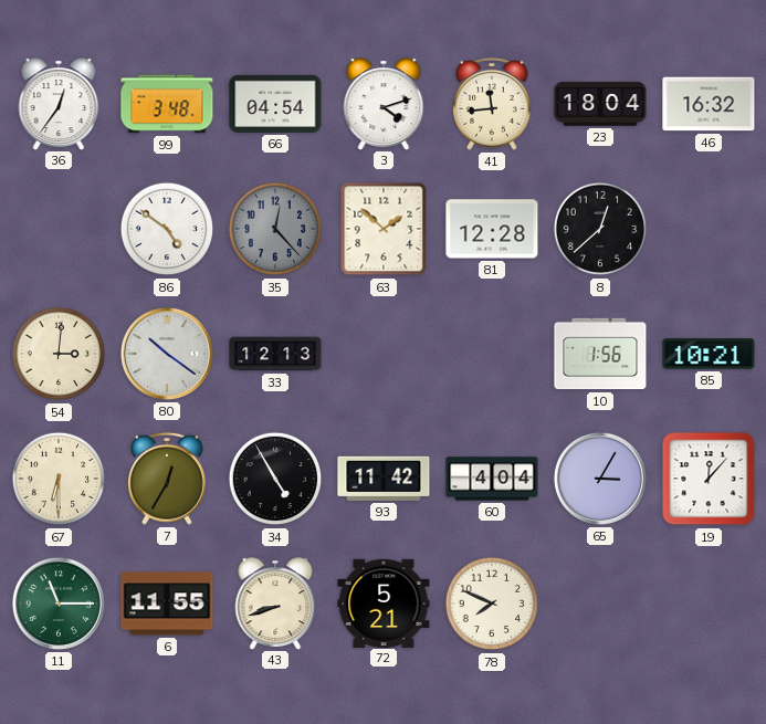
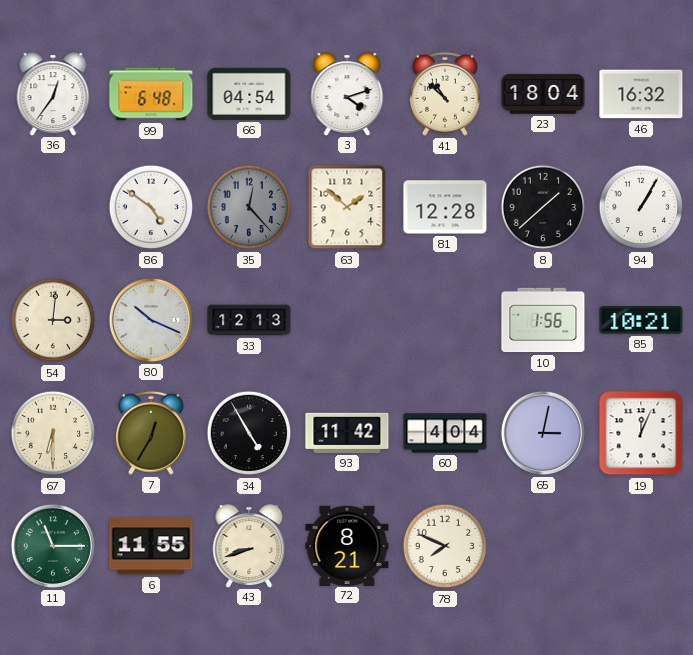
99: 3:48 -> 6:48 (151, 94)
41: 11:44 -> 10:52 (445, 94)
8: 12:38 -> 1:38 (543, 207)
94: none -> 1:05 (641, 207)
80: 10:21 -> 10:19 (151, 320)
65: 3:05 -> 3:02 (543, 433)
19: 12:07 -> 12:04 (641, 433)
72: 5:21 -> 8:21 (347, 545)
